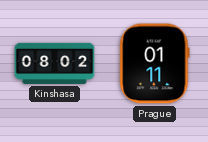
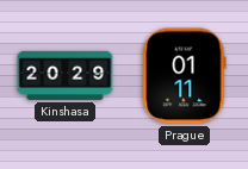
Kinshasa: 08:02 -> 20:29 (66, 75)
